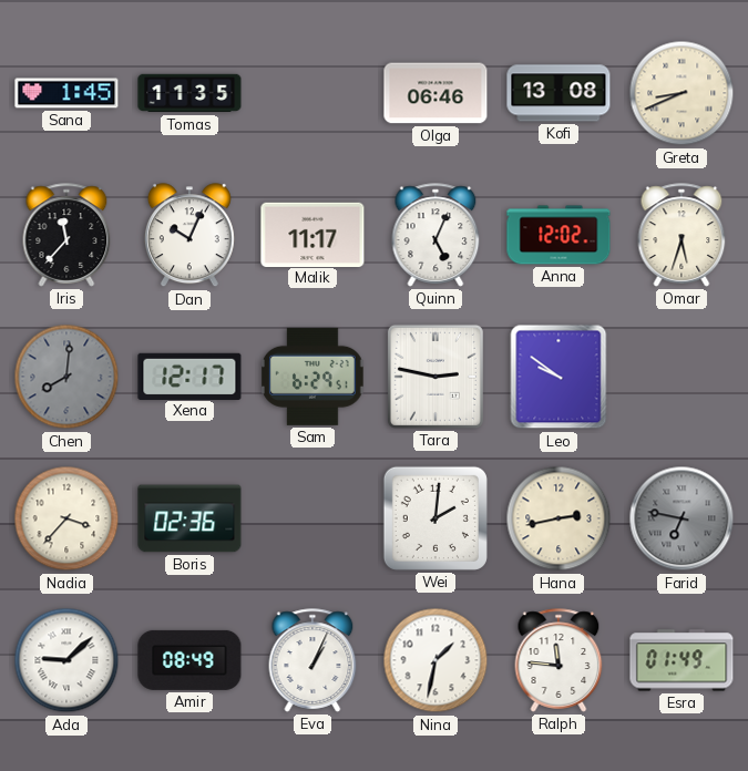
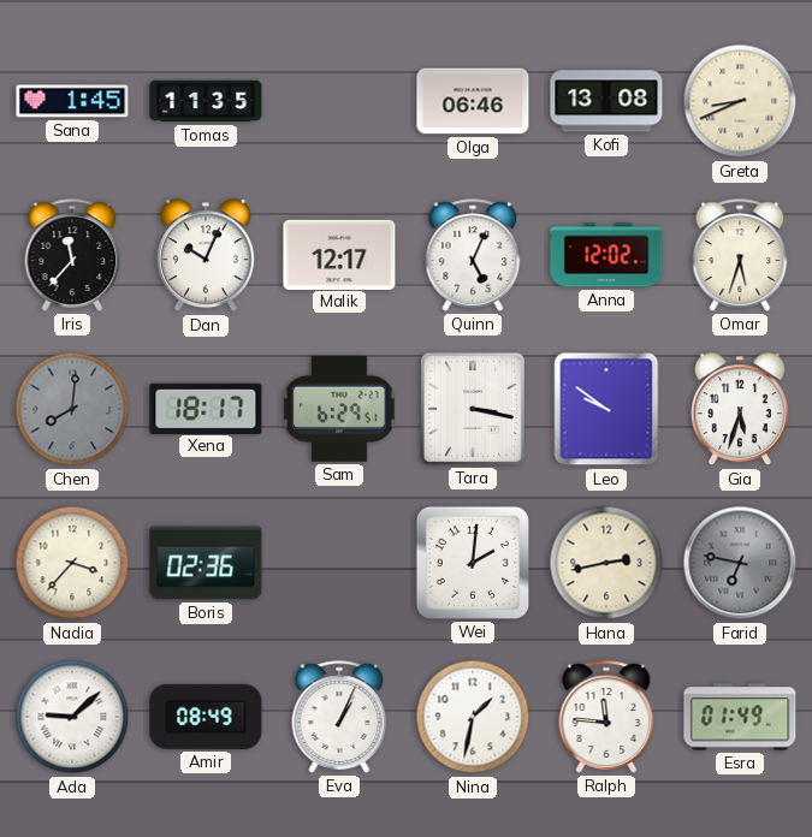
Malik: 11:17 -> 12:17 (339, 254)
Xena: 12:17 -> 18:17 (206, 408)
Tara: 2:47 -> 3:17 (473, 409)
Gia: none -> 5:33 (740, 410)
